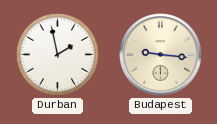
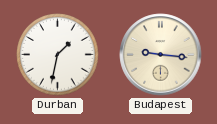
Durban: 1:58 -> 1:32 (58, 55)
